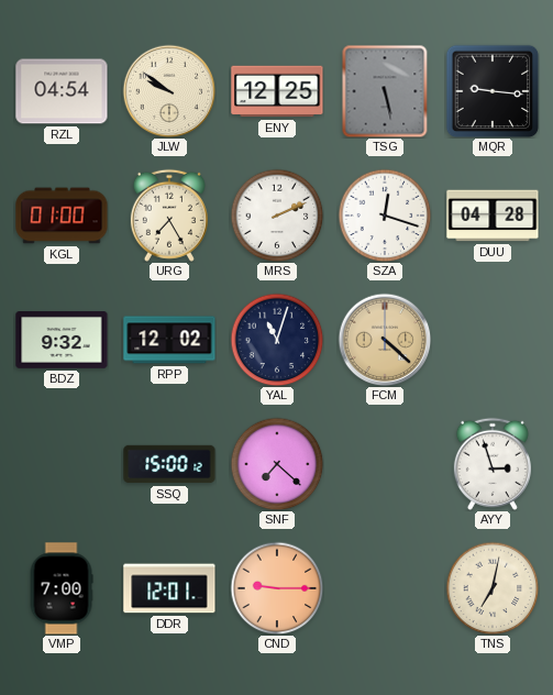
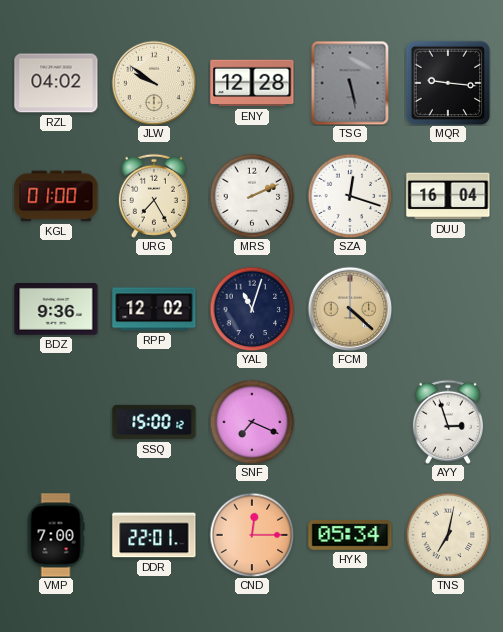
RZL: 04:54 -> 04:02 (56, 83)
ENY: 12:25 -> 12:28 (252, 83)
DUU: 04:28 -> 16:04 (448, 196)
BDZ: 9:32 -> 9:36 (56, 310)
SNF: 7:22 -> 7:19 (252, 422)
DDR: 12:01 -> 22:01 (154, 535)
CND: 9:15 -> 12:15 (252, 535)
HYK: none -> 05:34 (350, 535)
